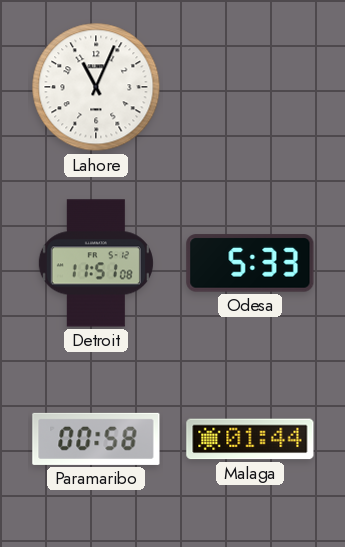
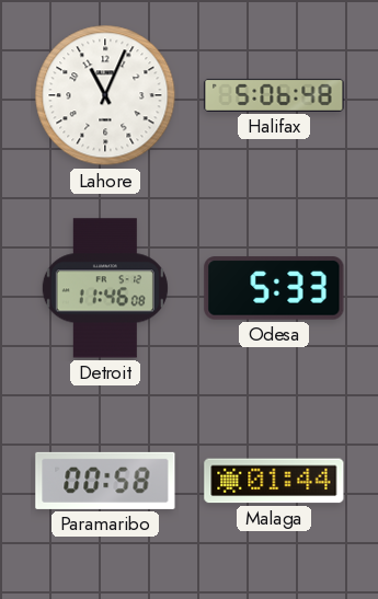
Halifax: none -> 5:06 (274, 95)
Detroit: 11:51 -> 11:46 (105, 288)
